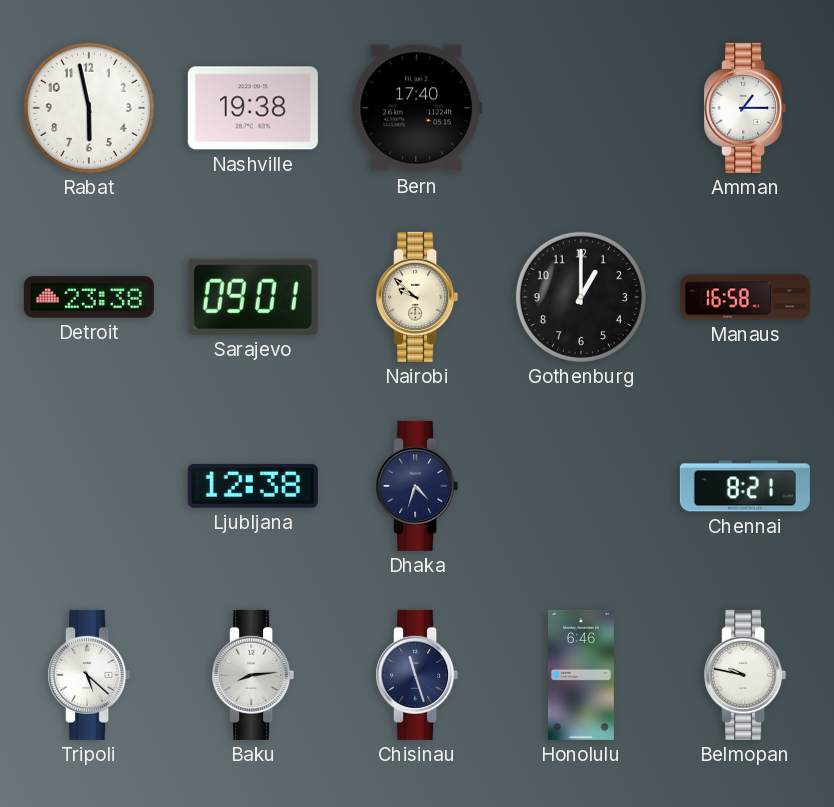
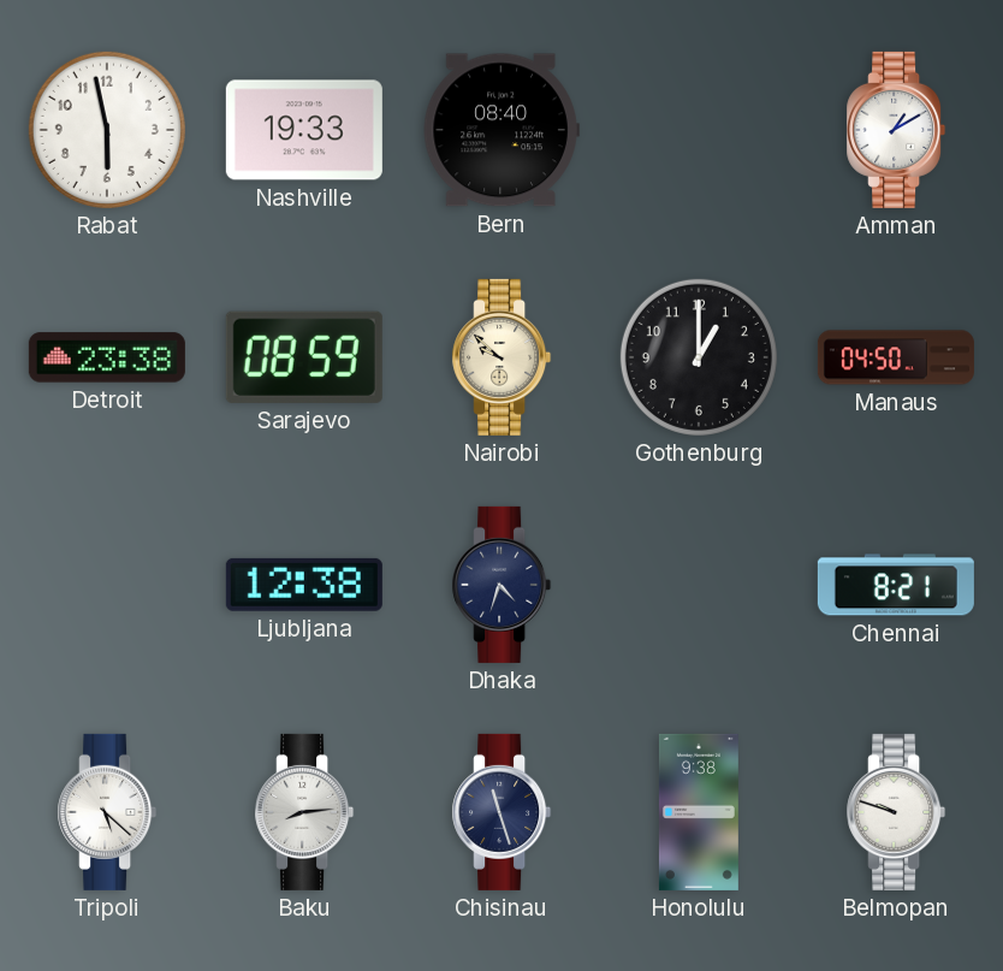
Nashville: 19:38 -> 19:33 (304, 130)
Bern: 17:40 -> 08:40 (502, 130)
Amman: 1:15 -> 1:10 (896, 130)
Sarajevo: 09:01 -> 08:59 (304, 357)
Manaus: 16:58 -> 04:50 (896, 357)
Honolulu: 6:46 -> 9:38 (699, 812)
Belmopan: 9:47 -> 9:48 (896, 812)
